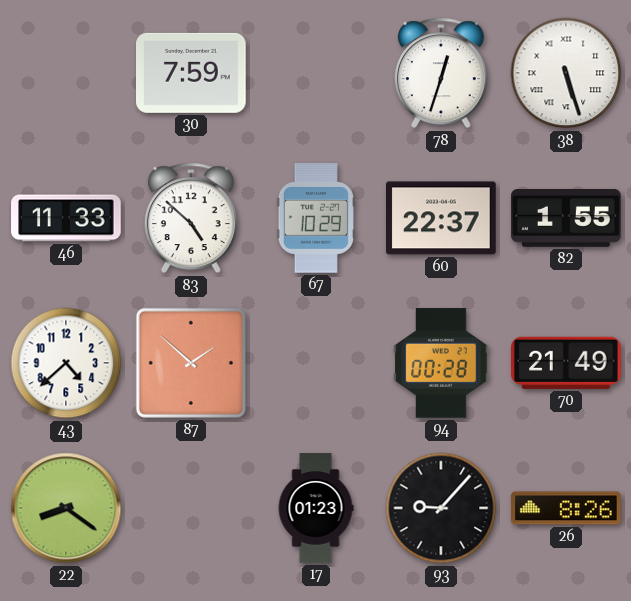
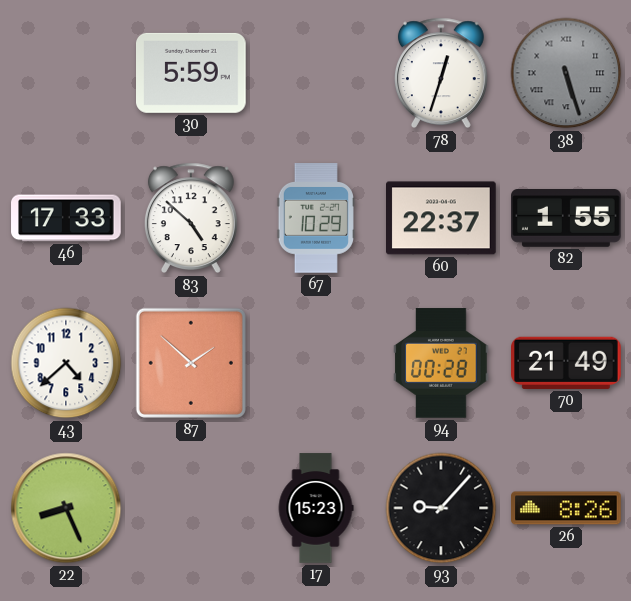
30: 7:59 -> 5:59 (192, 73)
38 dial: white -> grey (566, 73)
46: 11:33 -> 17:33 (66, 218)
22: 8:21 -> 8:26 (66, 508)
17: 01:23 -> 15:23 (316, 508)
